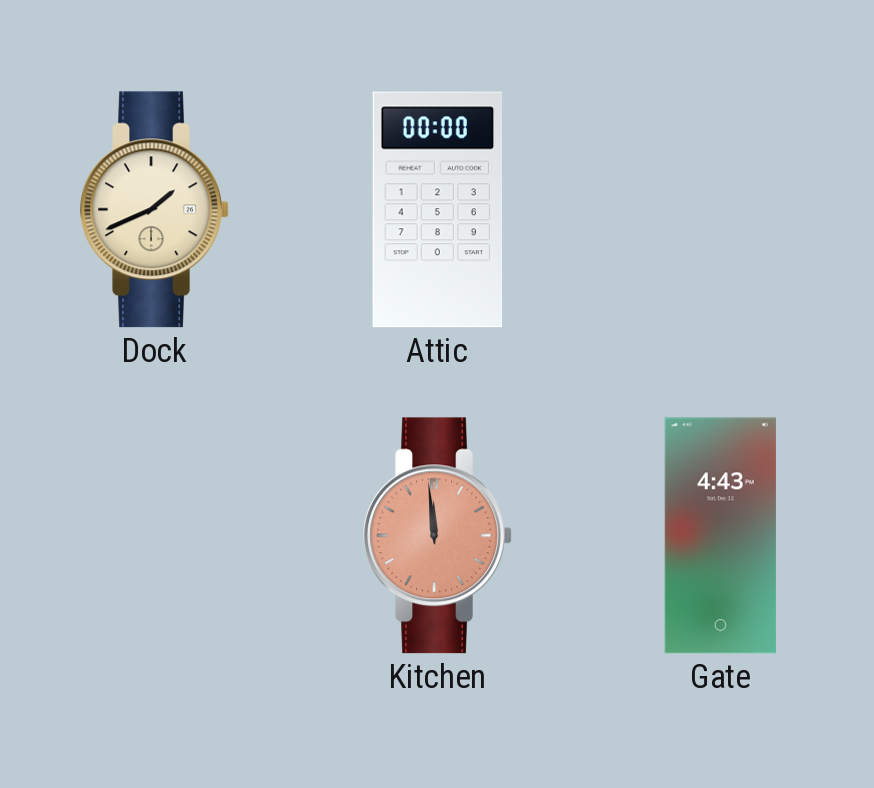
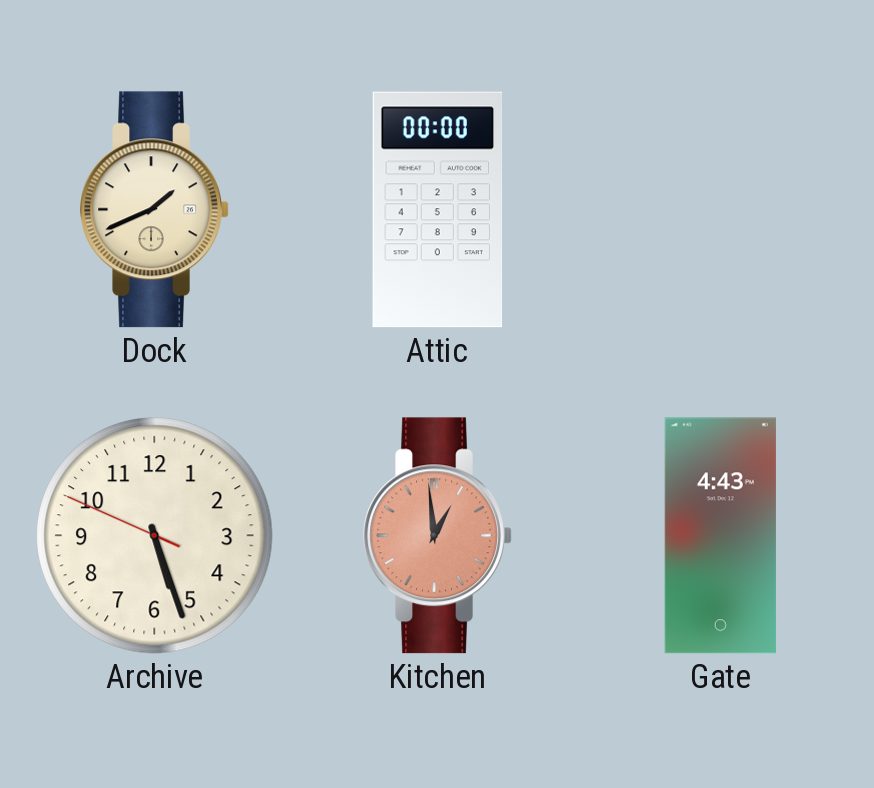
Archive: none -> 5:26 (155, 536)
Kitchen: 11:59 -> 12:59 (438, 536)
